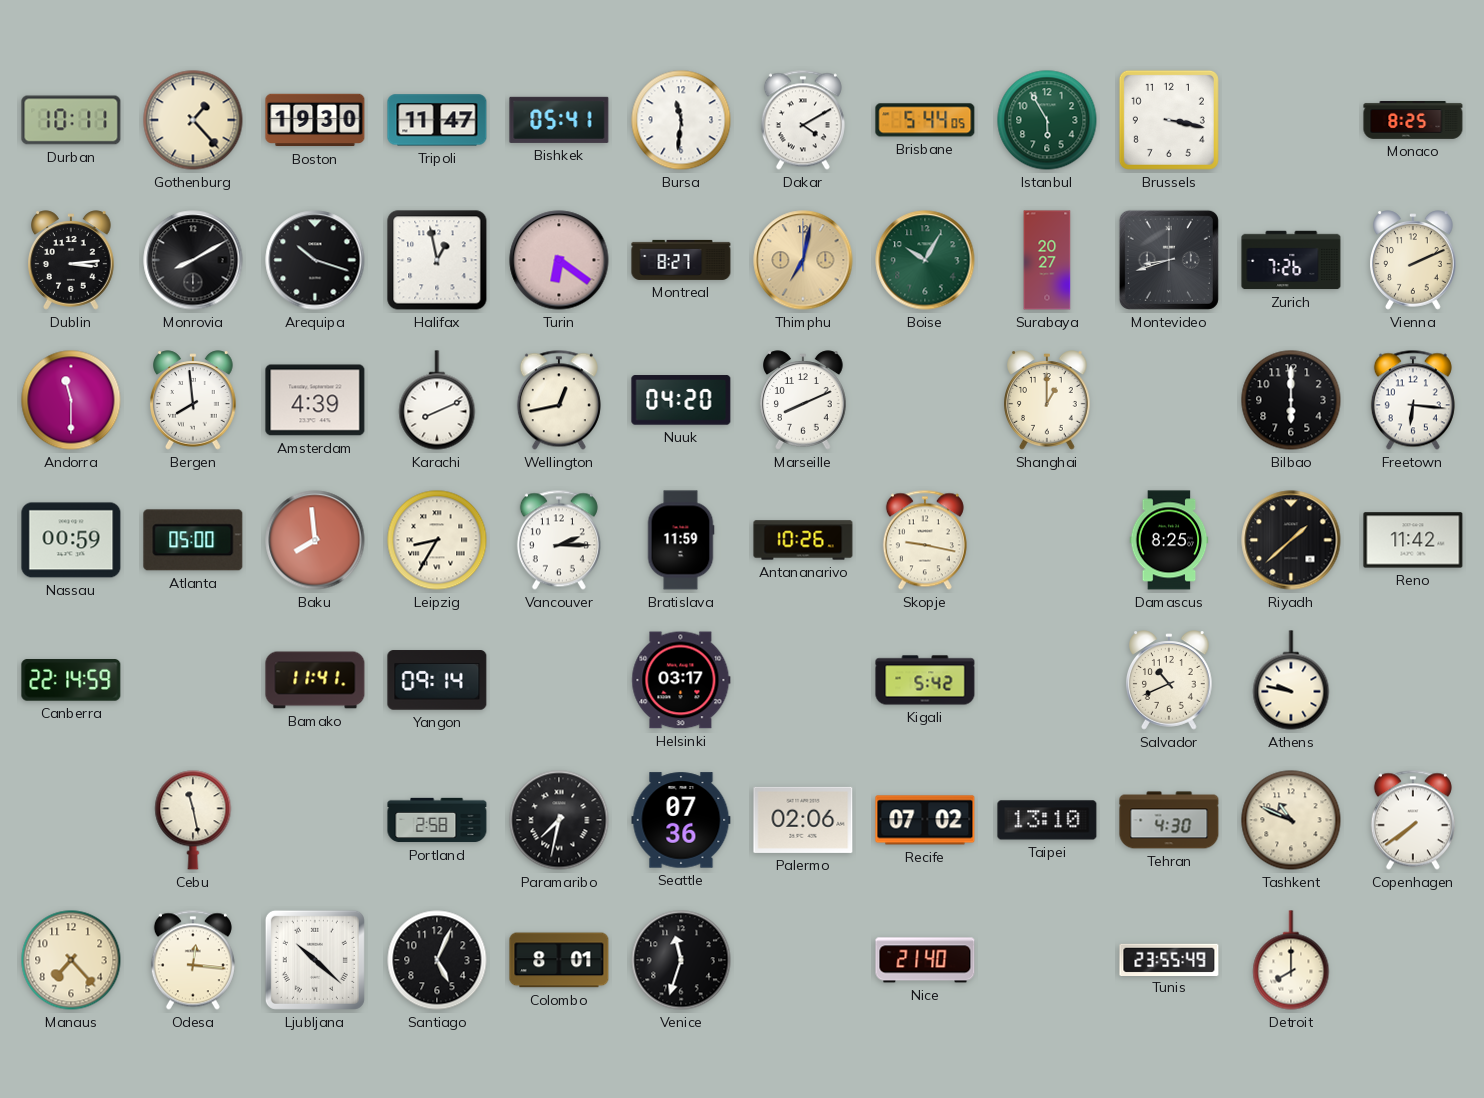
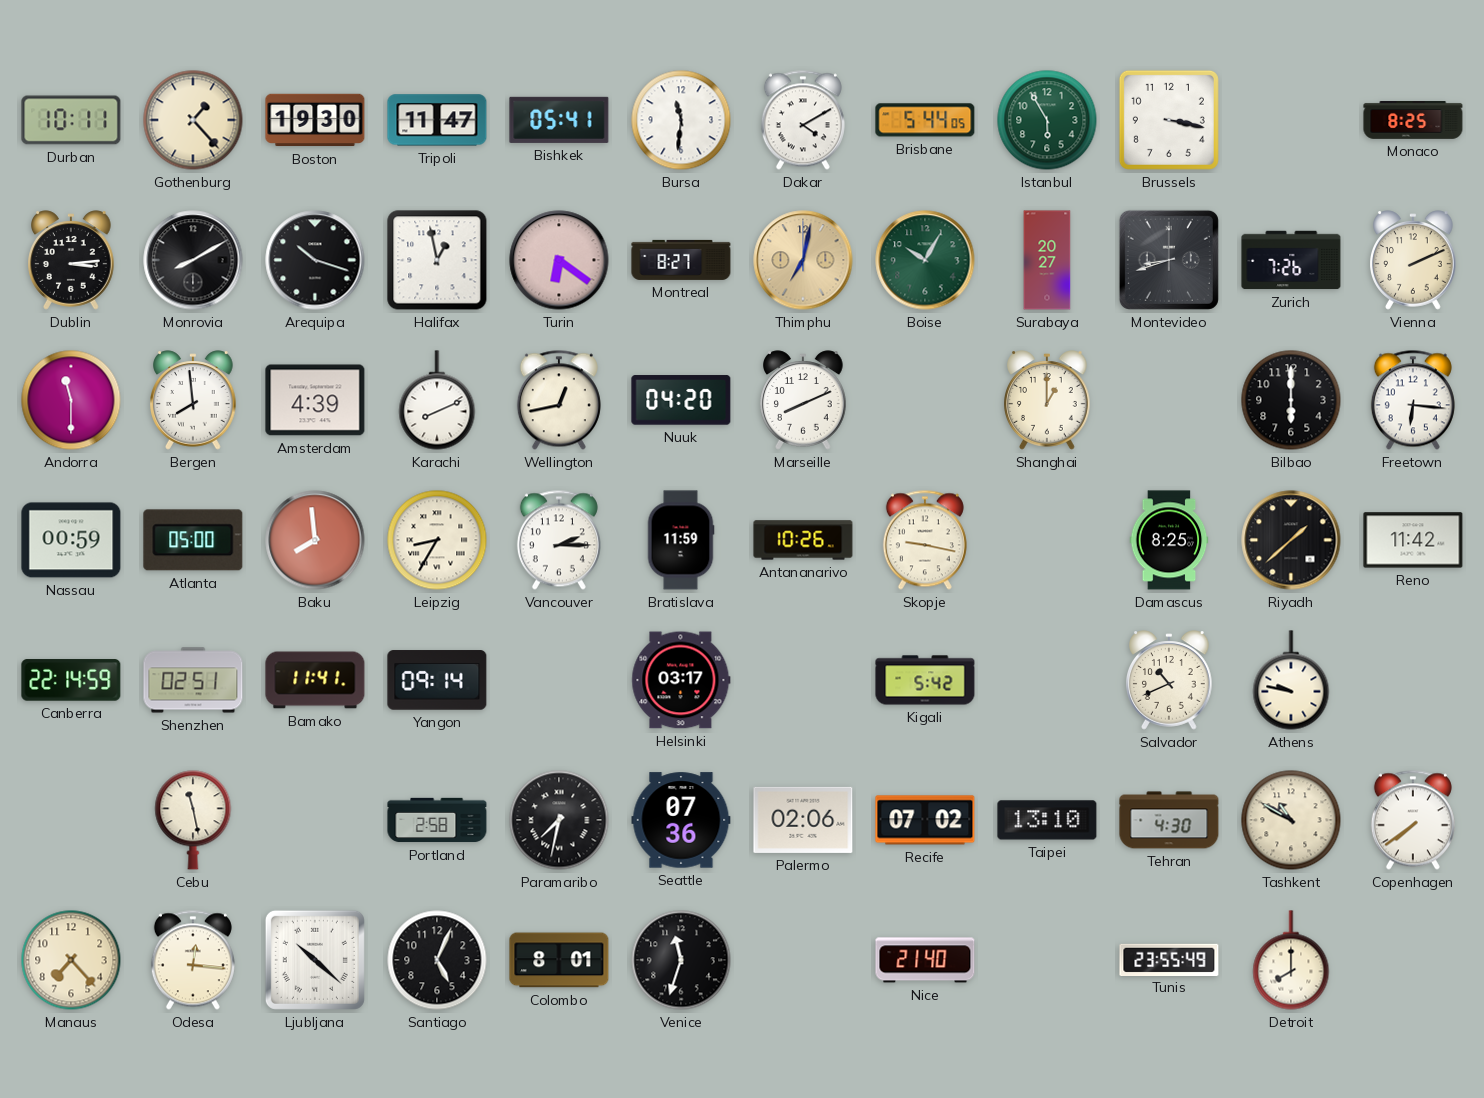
Shenzhen: none -> 02:51 (193, 680)
Tashkent: 10:49 -> 10:50 (1291, 820)
